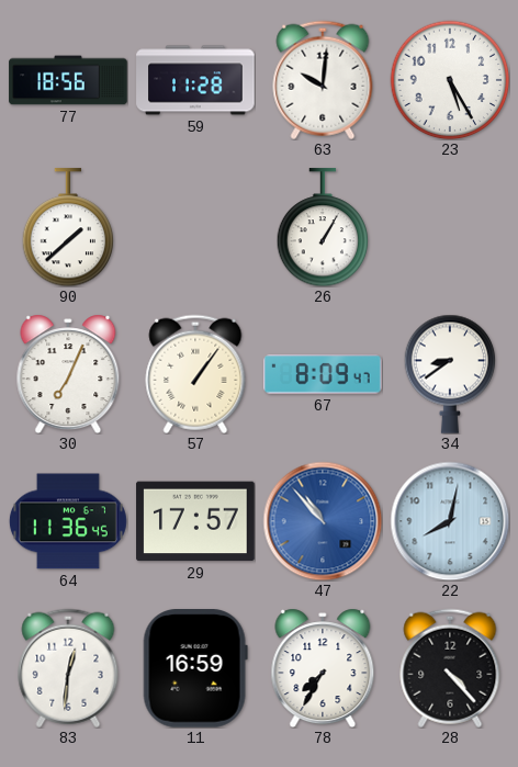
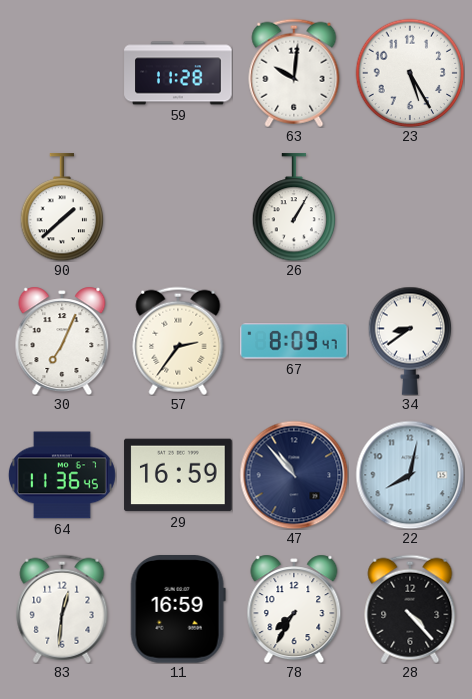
77: 18:56 -> none (68, 80)
57: 1:06 -> 2:36 (178, 341)
29: 17:57 -> 16:59 (178, 475)
47 dial: blue -> navy (294, 475)
